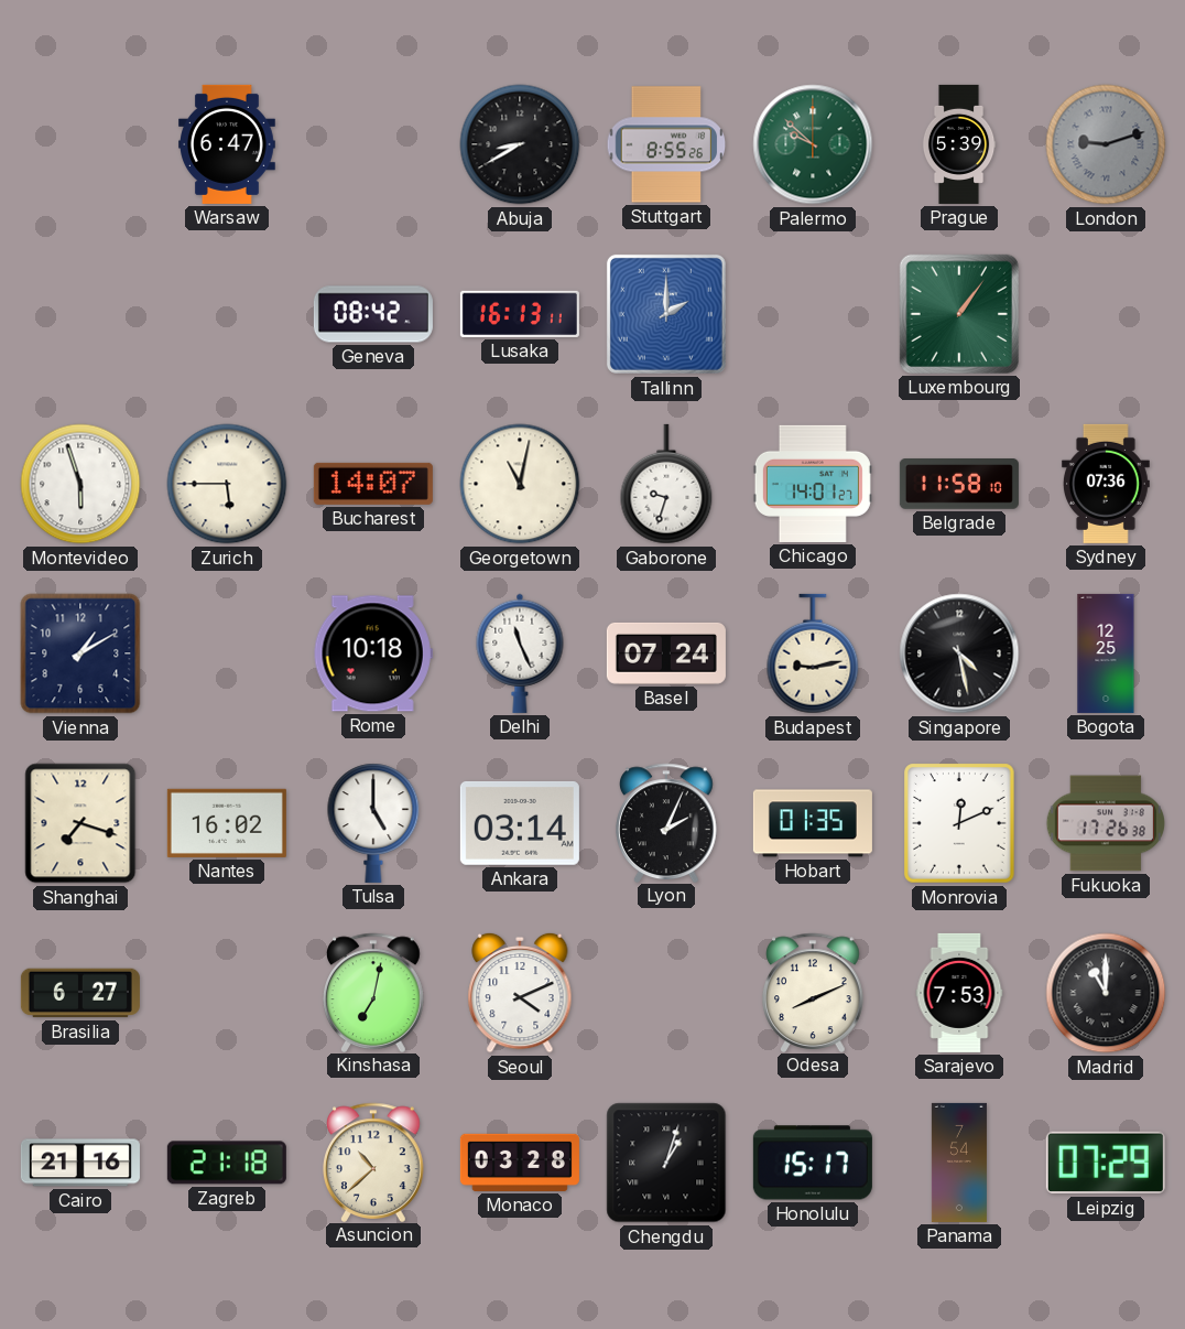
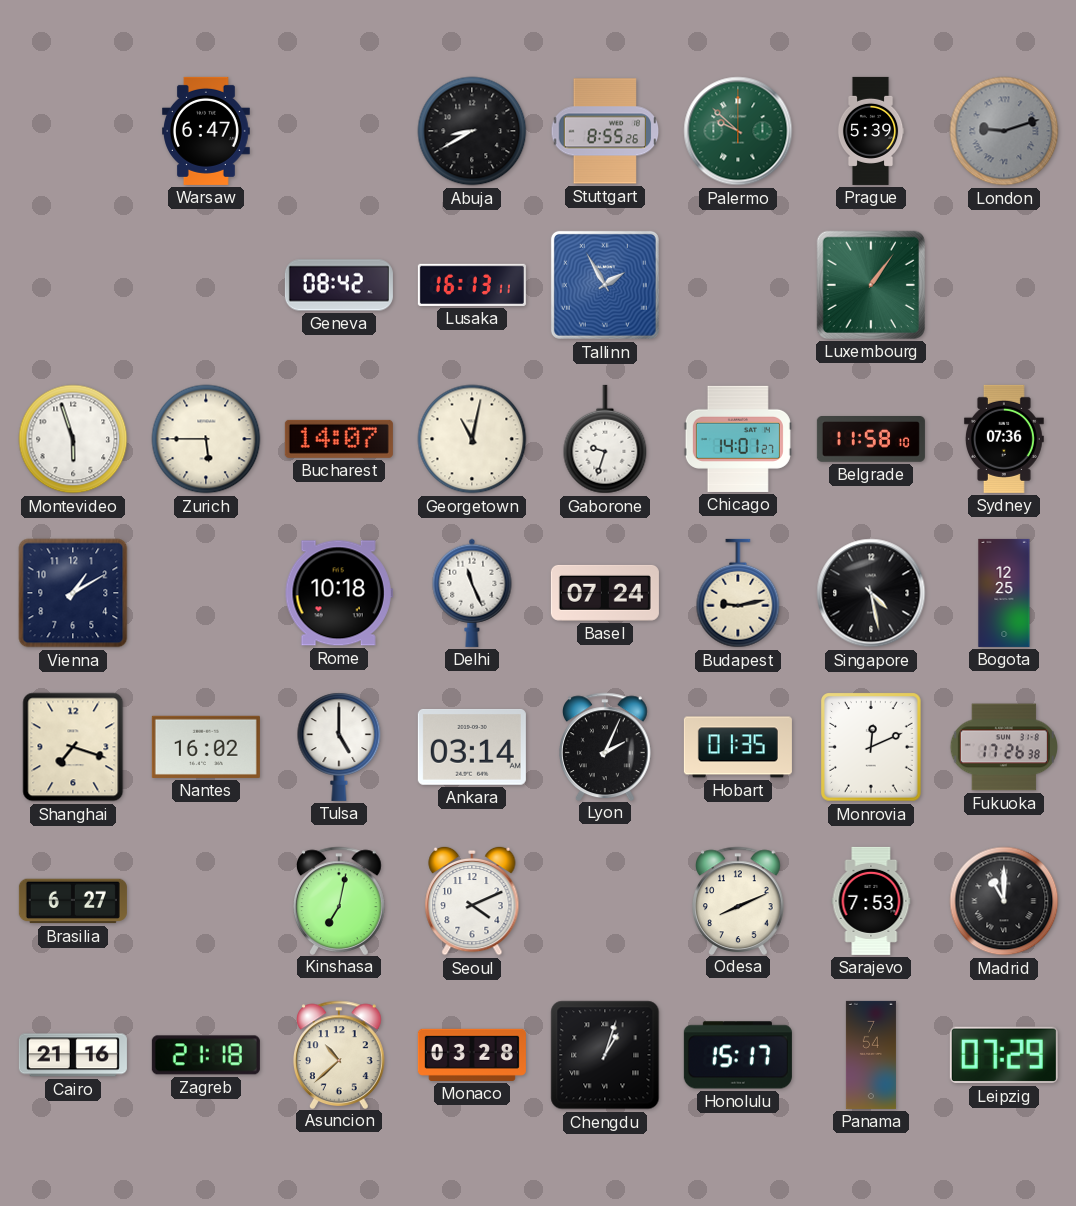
Tallinn: 2:00 -> 1:55 (605, 285)
